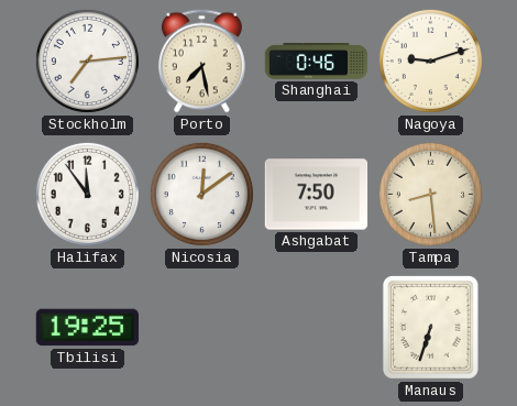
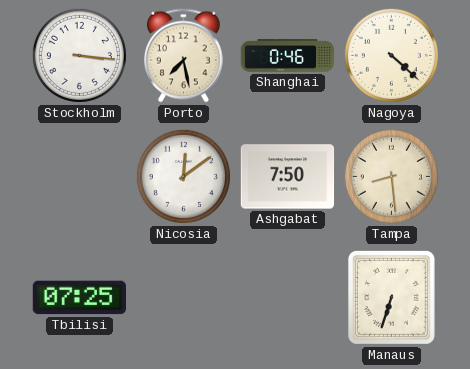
Stockholm: 7:14 -> 3:16 (79, 55)
Nagoya: 9:12 -> 4:22 (391, 55)
Halifax: 11:54 -> none (87, 194)
Tbilisi: 19:25 -> 07:25 (79, 298)
